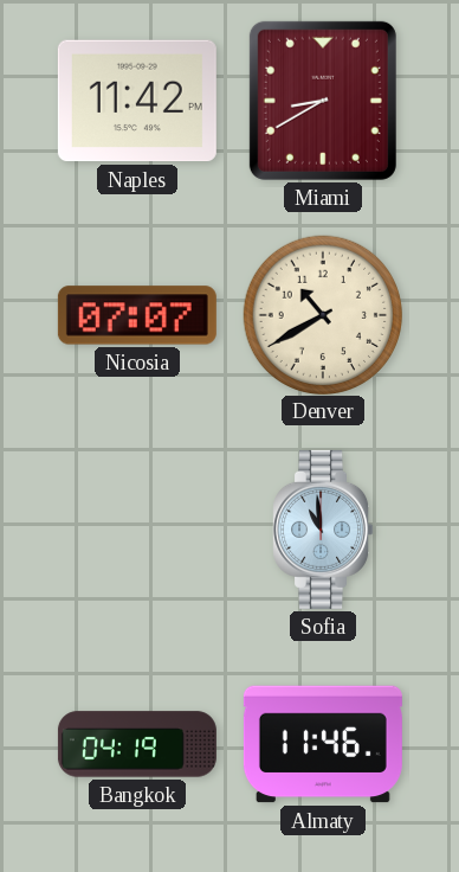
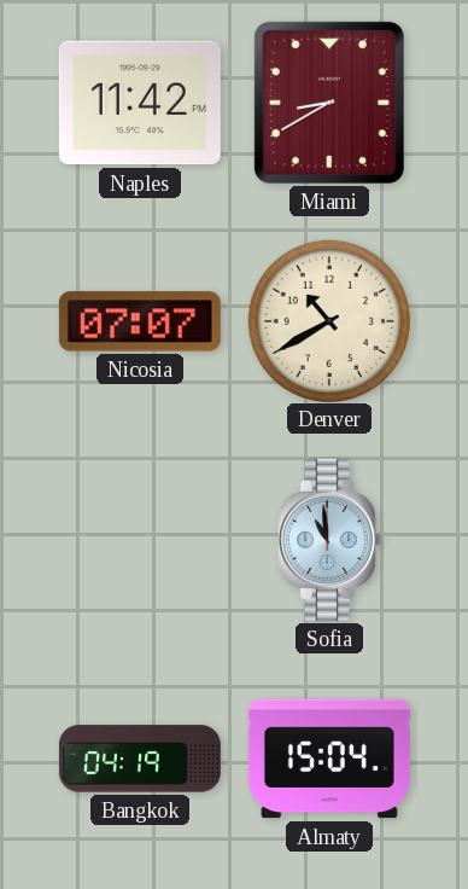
Almaty: 11:46 -> 15:04 (329, 759)
